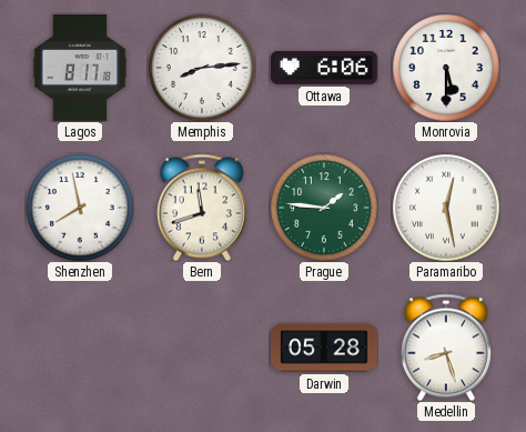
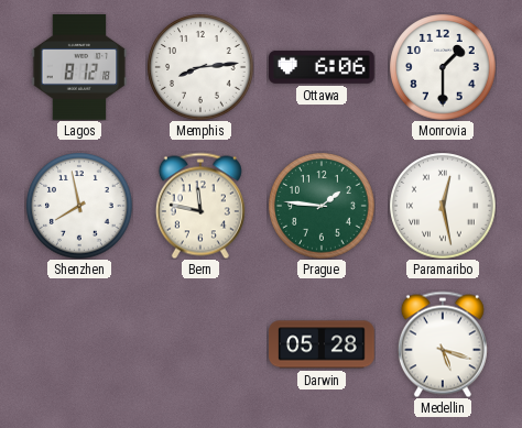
Lagos: 8:17 -> 8:12 (79, 68)
Monrovia: 5:30 -> 1:30 (443, 67)
Bern: 11:42 -> 11:47 (200, 206)
Medellin: 8:27 -> 5:18 (443, 344)
